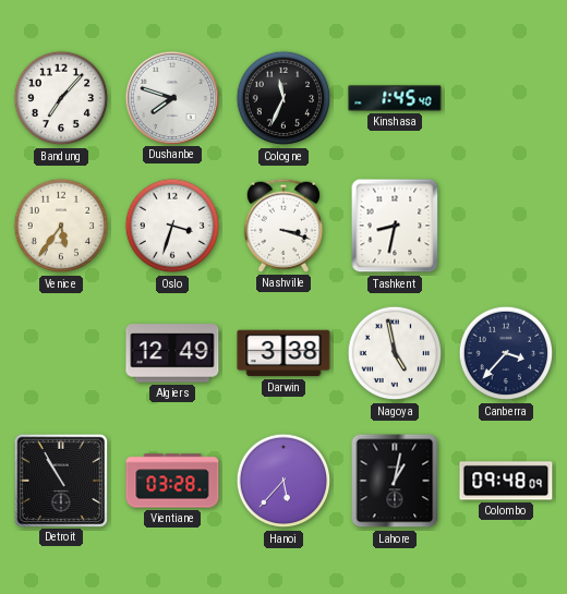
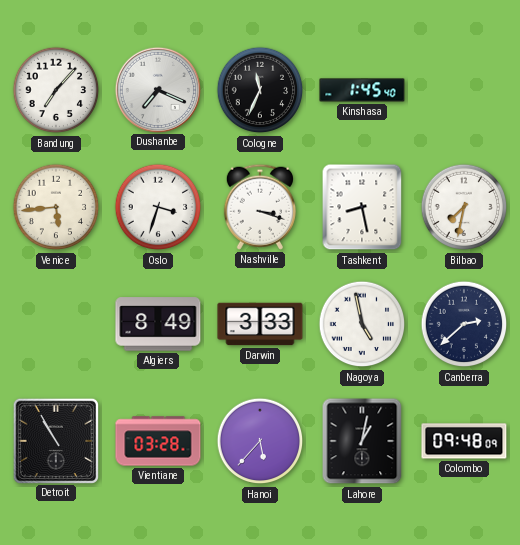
Dushanbe: 7:48 -> 7:19 (157, 89)
Venice: 5:36 -> 5:44 (56, 207)
Tashkent: 8:32 -> 8:28 (362, 207)
Bilbao: none -> 7:32 (464, 207)
Algiers: 12:49 -> 8:49 (158, 324)
Darwin: 3:38 -> 3:33 (260, 324)
Canberra: 3:37 -> 2:38 (464, 324)
